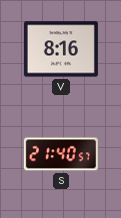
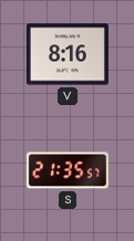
S: 21:40 -> 21:35 (68, 170)
